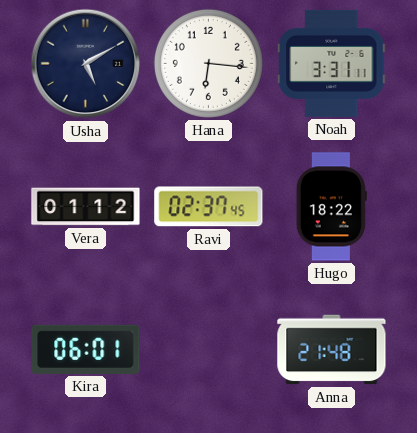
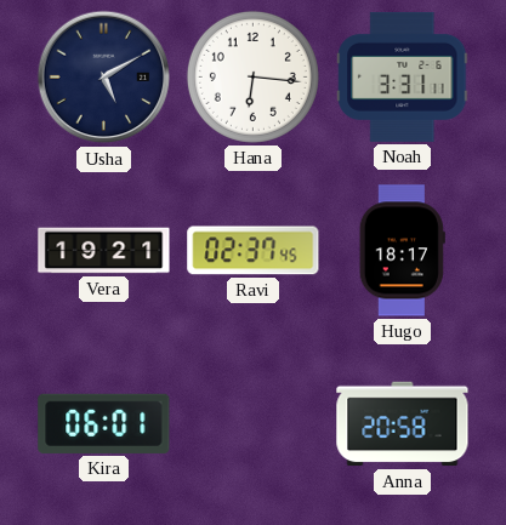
Vera: 01:12 -> 19:21 (104, 251)
Hugo: 18:22 -> 18:17 (402, 251)
Anna: 21:48 -> 20:58 (403, 424)
